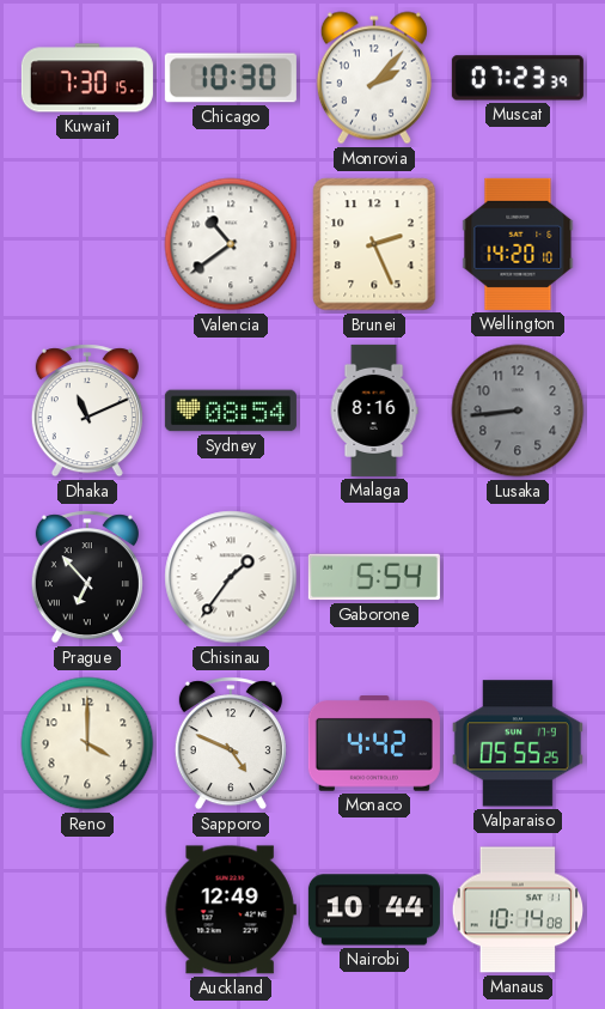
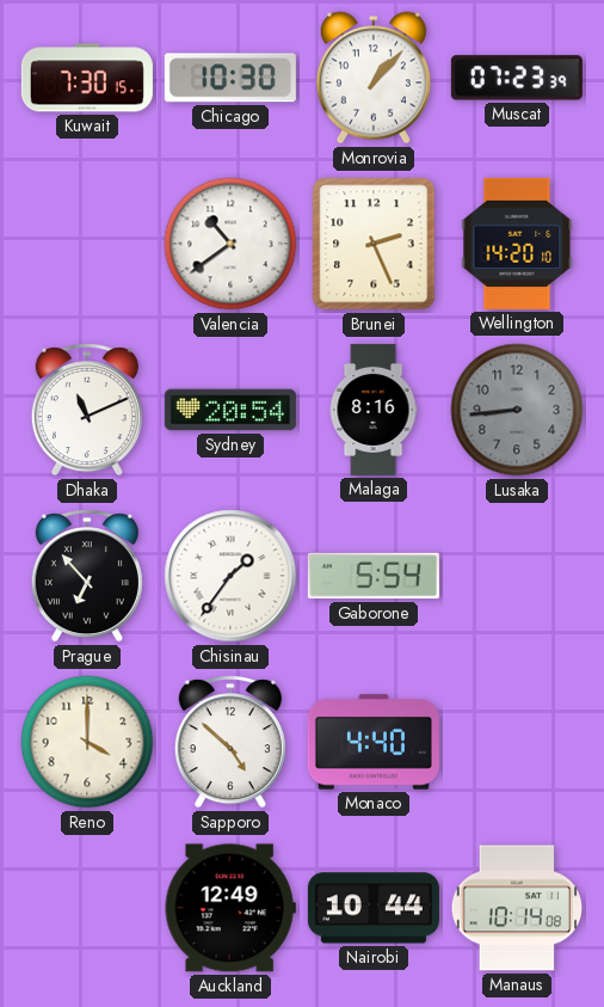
Monrovia: 2:07 -> 1:07 (374, 78)
Sydney: 08:54 -> 20:54 (230, 410)
Sapporo: 4:49 -> 4:52 (230, 742)
Monaco: 4:42 -> 4:40 (374, 742)
Valparaiso: 05:55 -> none (518, 743)
